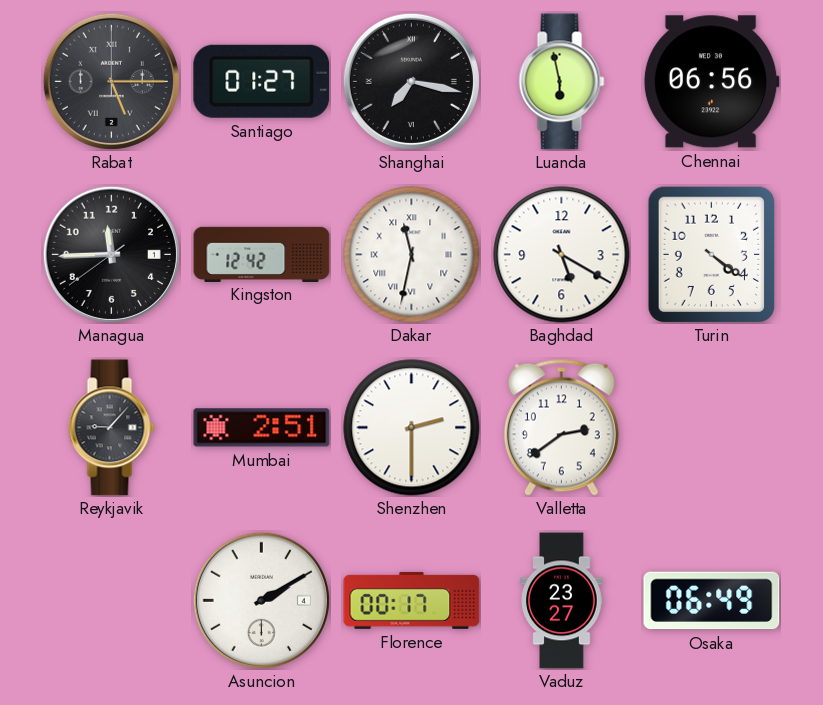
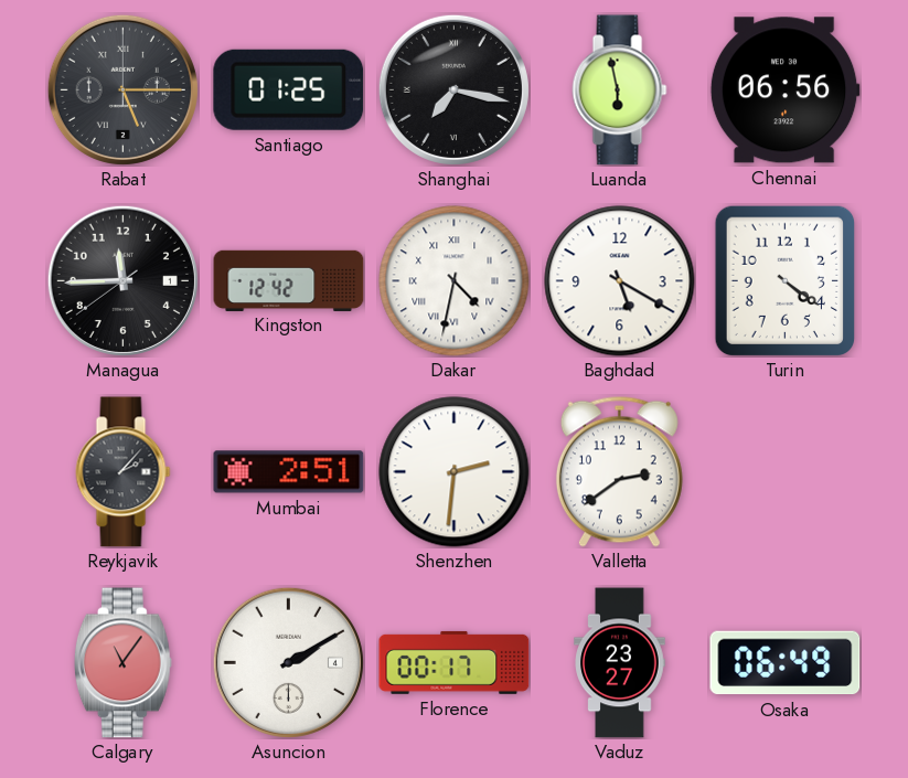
Santiago: 01:27 -> 01:25 (289, 89)
Dakar: 11:32 -> 4:32 (455, 281)
Reykjavik: 9:07 -> 2:07 (124, 472)
Shenzhen: 2:30 -> 2:31 (455, 472)
Calgary: none -> 11:06 (122, 663)
